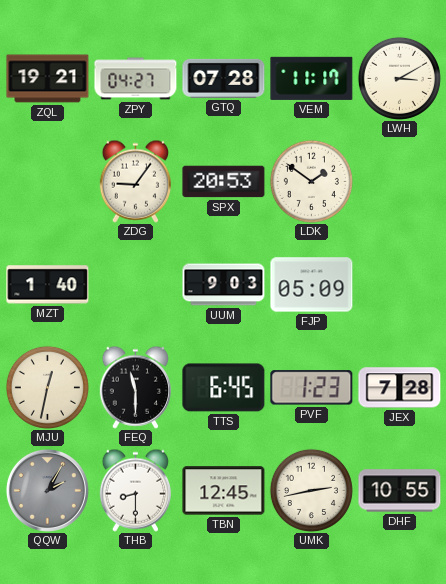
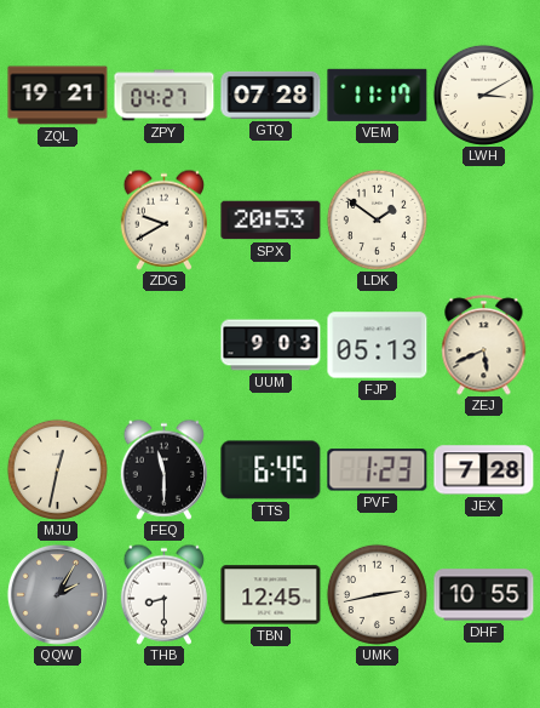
ZDG: 9:06 -> 9:40 (163, 219)
MZT: 1:40 -> none (48, 285)
FJP: 05:09 -> 05:13 (378, 346)
ZEJ: none -> 5:41 (484, 346)
